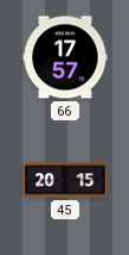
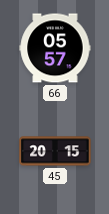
66: 17:57 -> 05:57 (55, 48)
